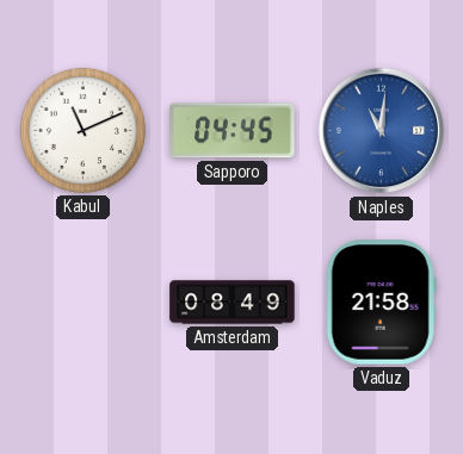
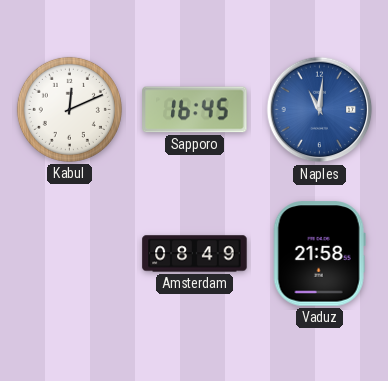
Kabul: 11:11 -> 12:11 (69, 109)
Sapporo: 04:45 -> 16:45 (195, 110)
